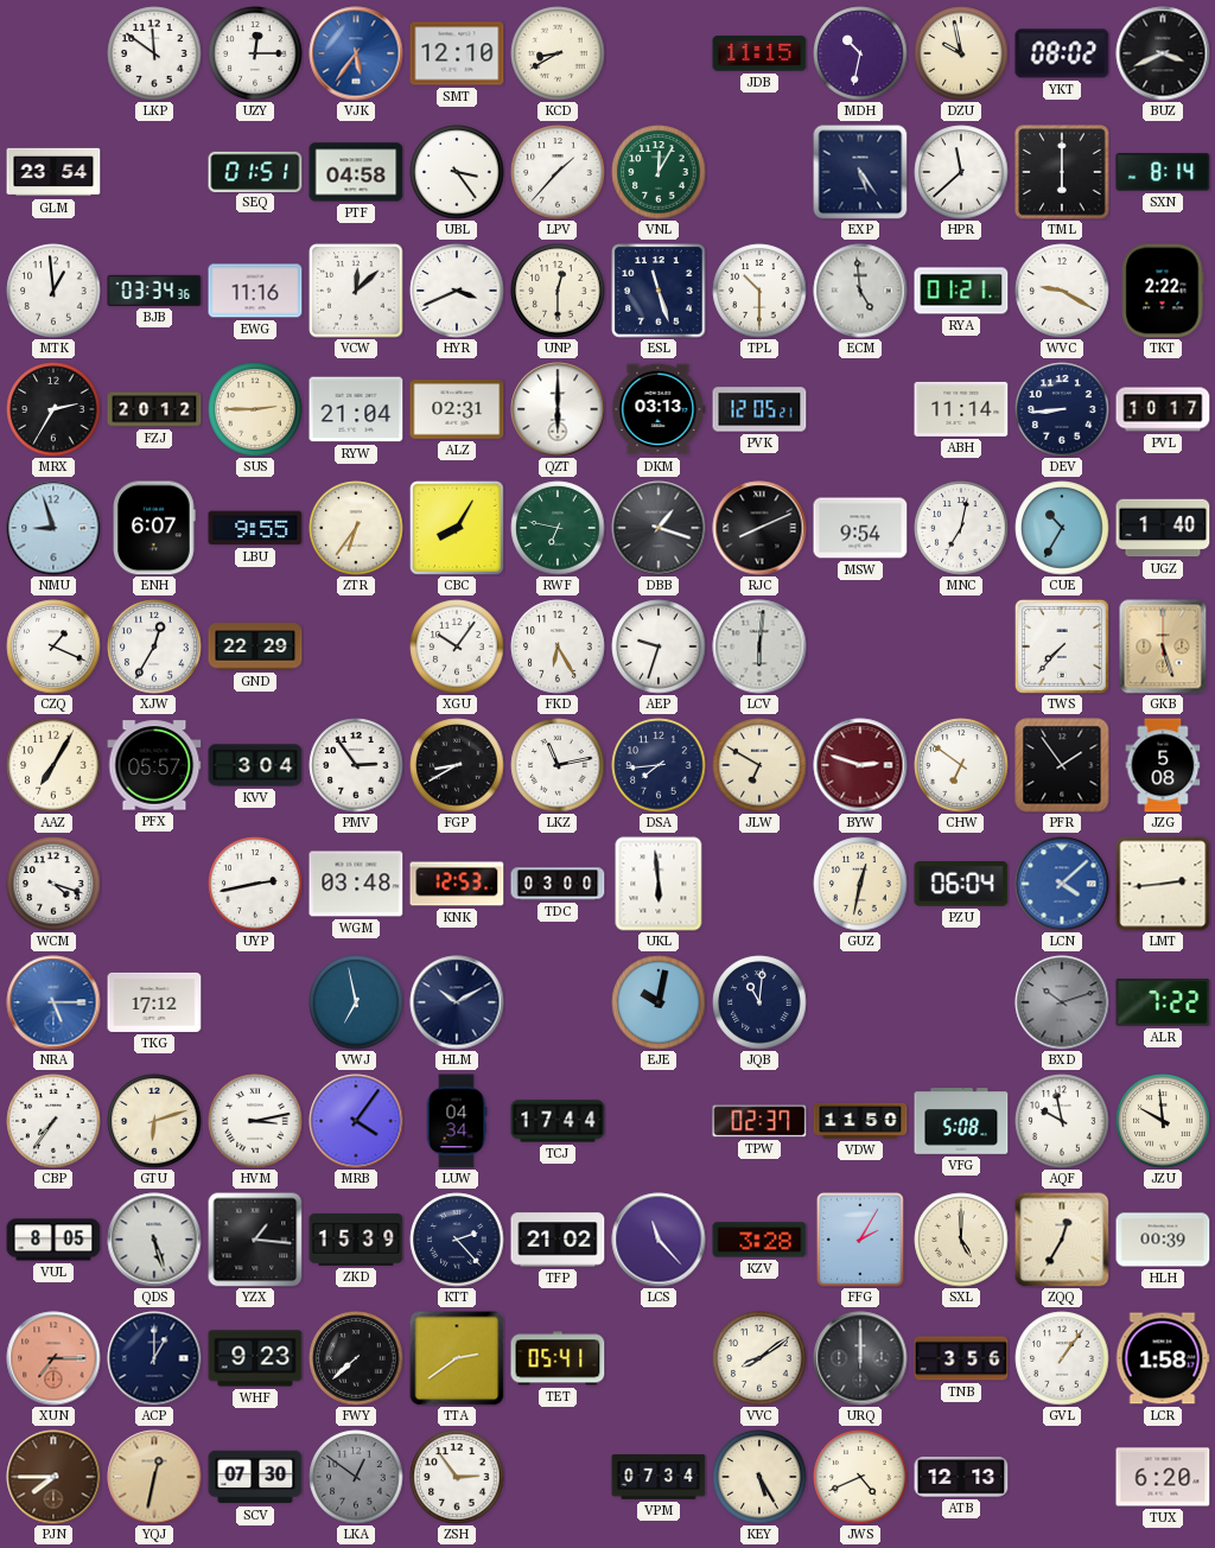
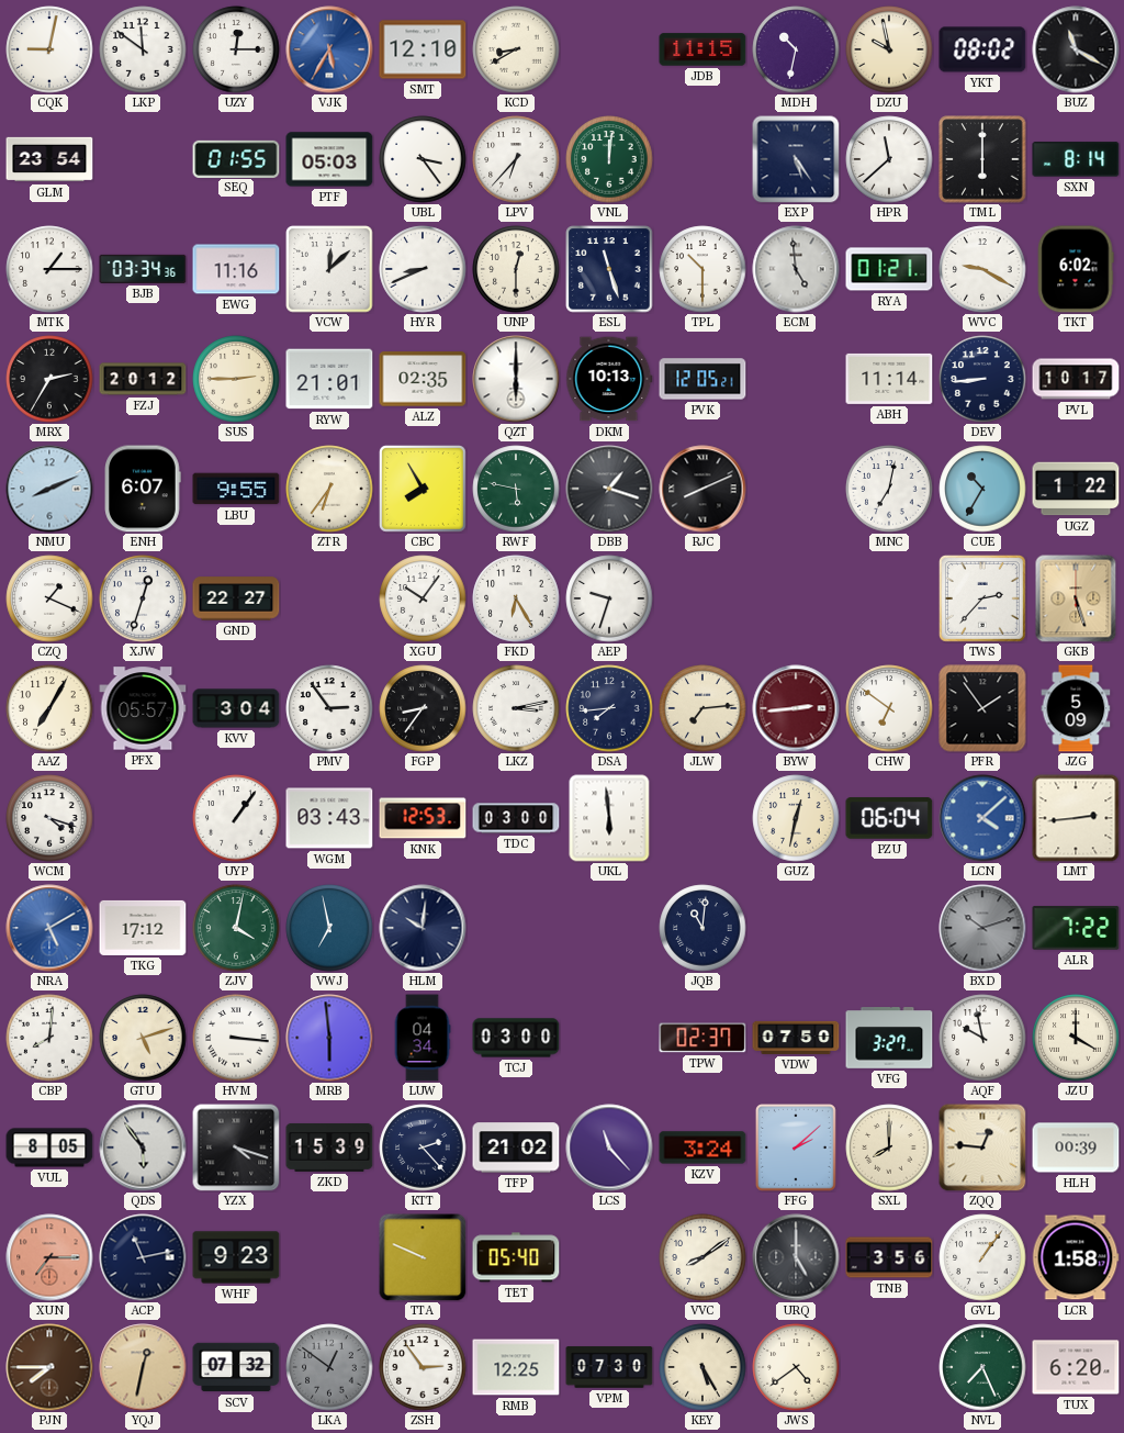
CQK: none -> 9:02 (49, 49)
VJK: 5:36 -> 5:35 (329, 49)
BUZ: 3:41 -> 11:20 (1076, 49)
SEQ: 01:51 -> 01:55 (236, 158)
PTF: 04:58 -> 05:03 (329, 159)
LPV: 1:37 -> 6:37 (516, 159)
VNL: 12:05 -> 12:01 (609, 159)
MTK: 12:59 -> 1:15 (49, 269)
HYR: 3:41 -> 8:41 (423, 269)
TKT: 2:22 -> 6:02 (1076, 269)
RYW: 21:04 -> 21:01 (329, 379)
ALZ: 02:31 -> 02:35 (423, 379)
DKM: 03:13 -> 10:13 (609, 379)
NMU: 8:57 -> 8:11 (49, 489)
CBC: 8:05 -> 7:55 (423, 489)
RWF: 6:47 -> 5:47 (516, 489)
MSW: 9:54 -> none (860, 528)
UGZ: 1:40 -> 1:22 (1076, 489)
XJW: 12:35 -> 12:33 (143, 598)
GND: 22:29 -> 22:27 (236, 598)
LCV: 6:01 -> none (759, 646)
TWS: 7:37 -> 2:37 (982, 598)
FGP: 8:40 -> 8:36 (423, 708)
LKZ: 11:13 -> 3:13 (516, 708)
JLW: 6:50 -> 7:14 (702, 708)
BYW: 2:48 -> 2:44 (796, 708)
JZG: 5:08 -> 5:09 (1076, 708)
UYP: 2:43 -> 1:06 (236, 818)
WGM: 03:48 -> 03:43 (329, 818)
NRA: 5:15 -> 5:10 (49, 928)
ZJV: none -> 4:02 (236, 928)
HLM: 10:10 -> 10:01 (423, 928)
EJE: 10:02 -> none (659, 1002)
CBP: 7:36 -> 8:01 (49, 1038)
GTU: 6:12 -> 5:12 (143, 1038)
HVM: 3:13 -> 3:16 (236, 1038)
MRB: 4:06 -> 5:59 (329, 1038)
TCJ: 17:44 -> 03:00 (516, 1038)
VDW: 11:50 -> 07:50 (796, 1038)
VFG: 5:08 -> 3:27 (889, 1038)
JZU: 9:59 -> 4:00 (1076, 1038)
QDS: 5:27 -> 5:54 (143, 1147)
YZX: 1:16 -> 4:18 (236, 1147)
KZV: 3:28 -> 3:24 (702, 1147)
FFG: 2:05 -> 2:08 (797, 1149)
SXL: 5:00 -> 8:00 (889, 1147)
ZQQ: 12:35 -> 12:46 (982, 1147)
ACP: 1:00 -> 11:13 (143, 1257)
FWY: 7:38 -> none (356, 1358)
TTA: 2:39 -> 9:49 (423, 1257)
TET: 05:41 -> 05:40 (516, 1257)
URQ: 12:00 -> 5:00 (796, 1257)
SCV: 07:30 -> 07:32 (236, 1367)
RMB: none -> 12:25 (516, 1367)
VPM: 07:34 -> 07:30 (609, 1367)
JWS: 4:41 -> 4:39 (796, 1367)
ATB: 12:13 -> none (961, 1477)
NVL: none -> 7:26 (982, 1367)
